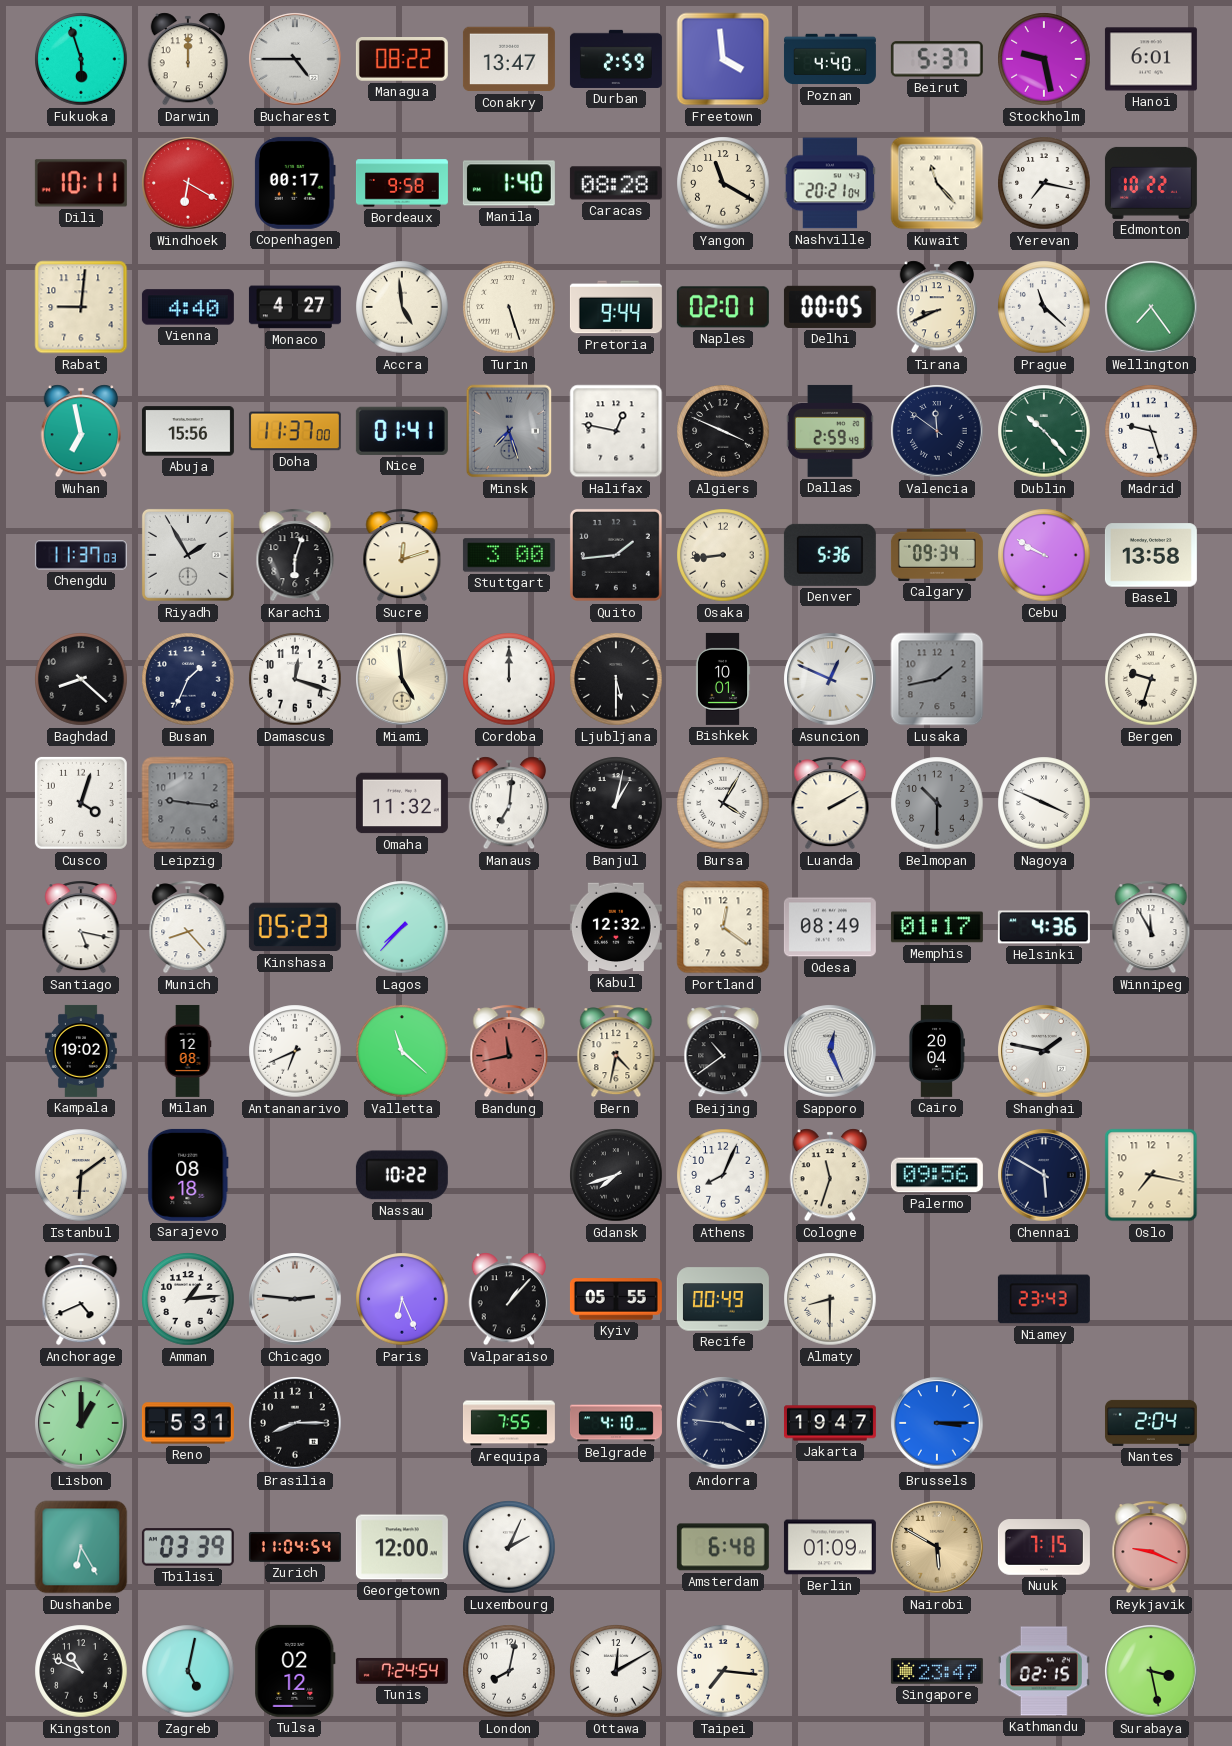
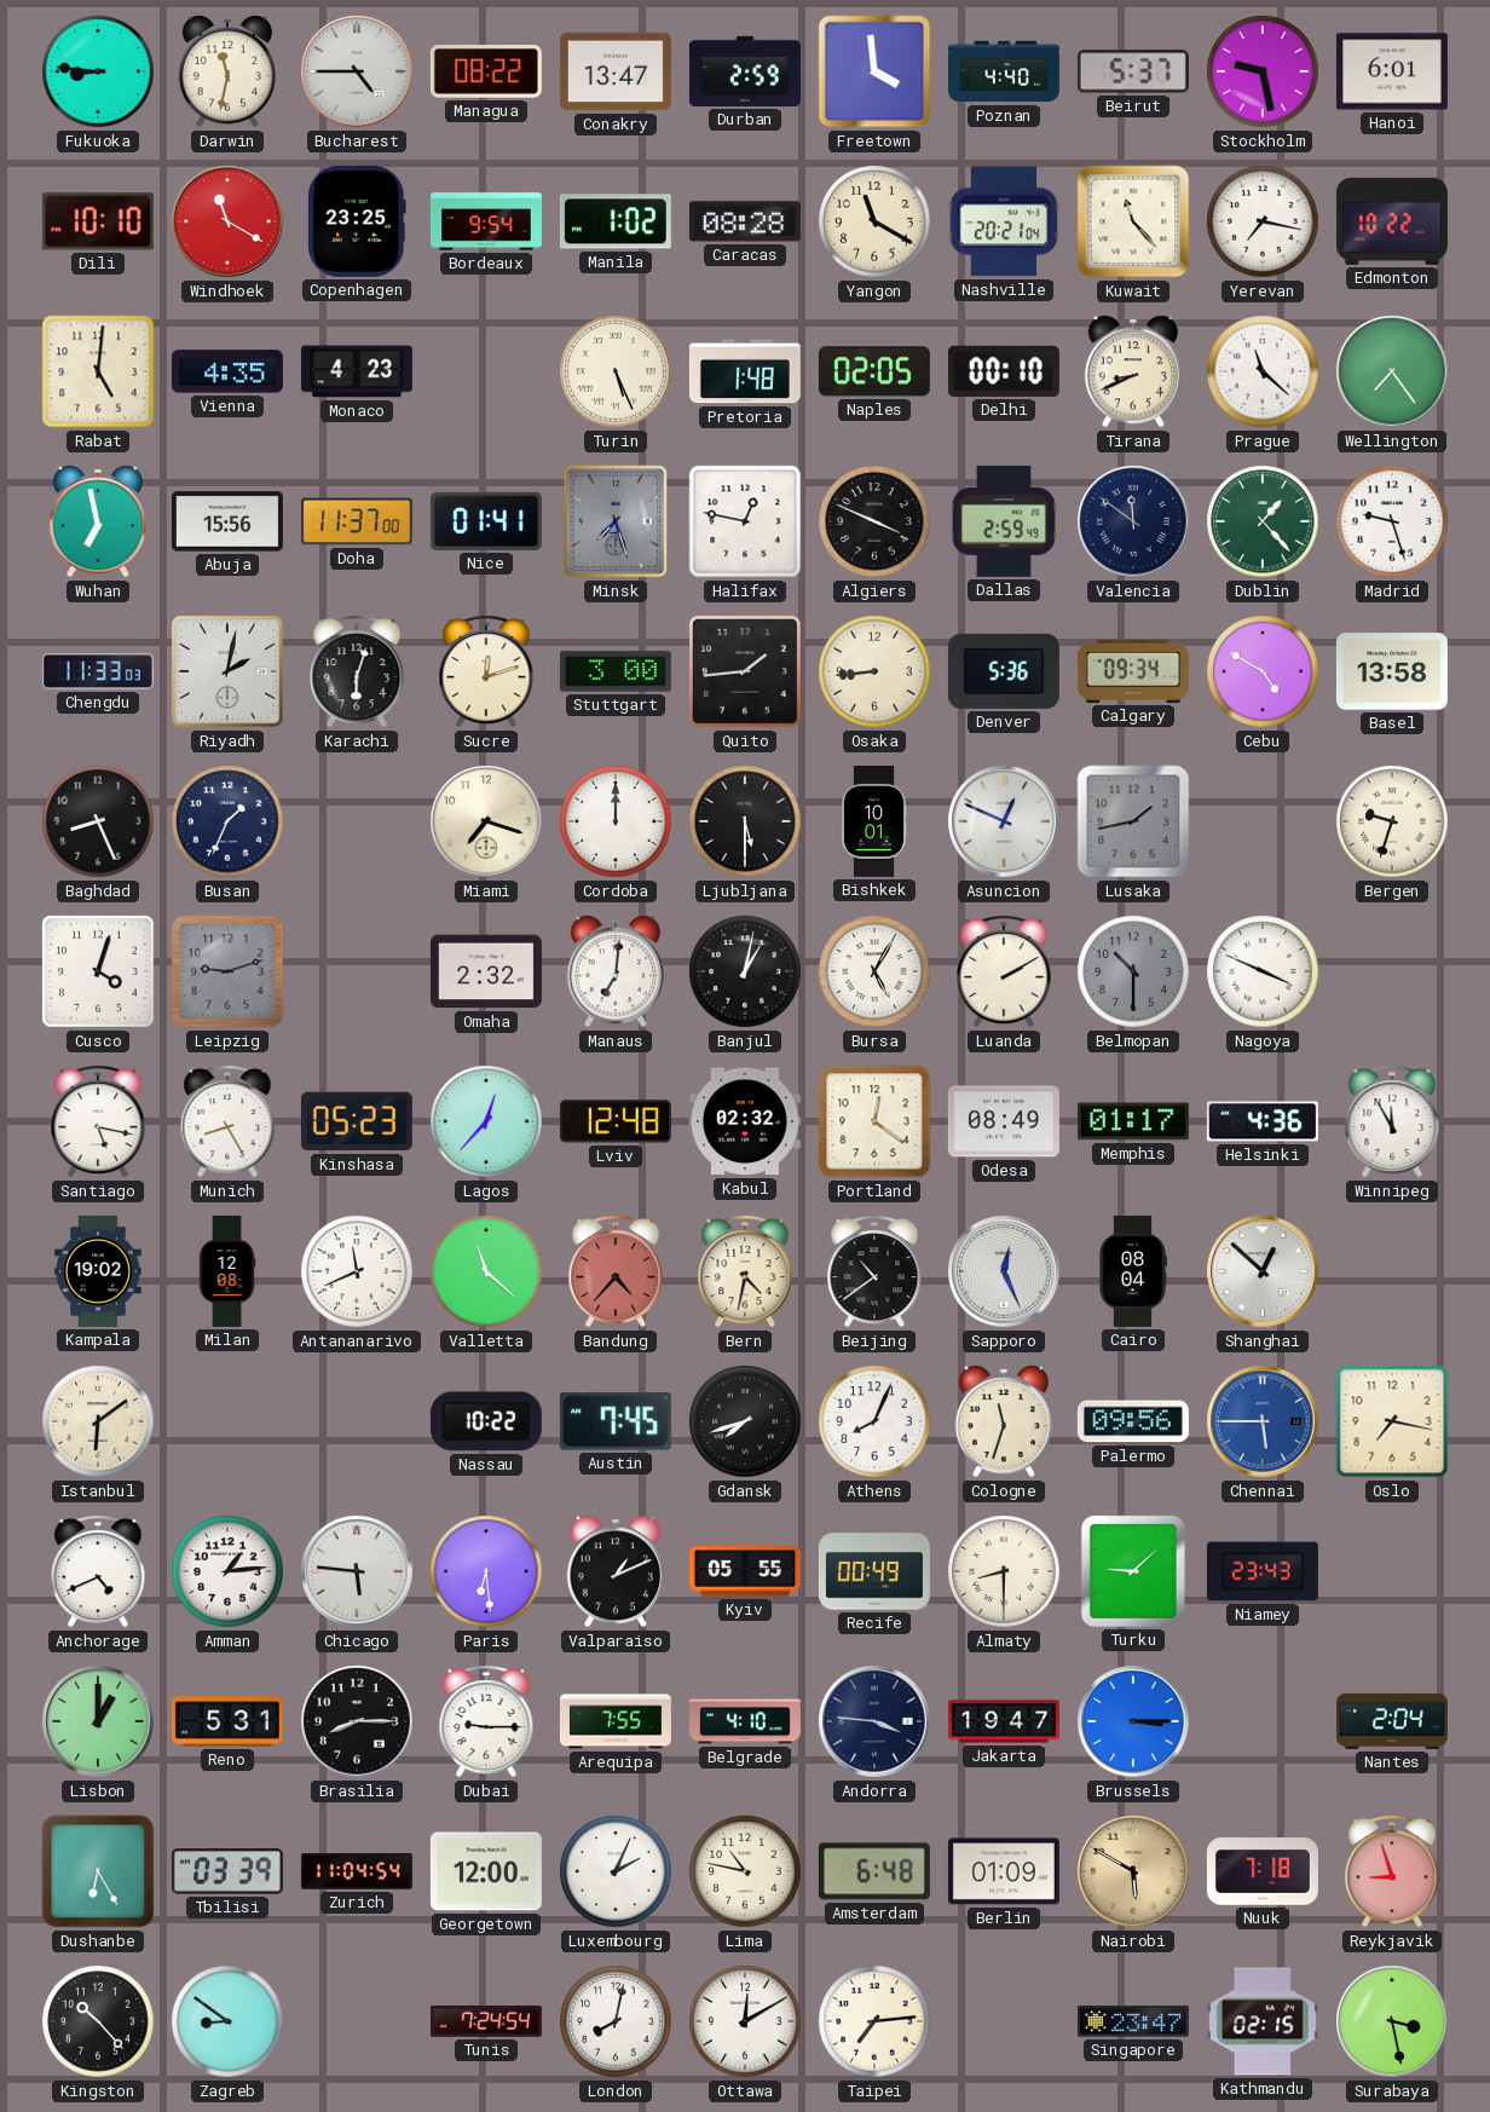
Fukuoka: 5:57 -> 8:46 (98, 71)
Darwin: 12:00 -> 11:32 (226, 71)
Dili: 10:11 -> 10:10 (98, 221)
Windhoek: 6:20 -> 11:20 (227, 221)
Copenhagen: 00:17 -> 23:25 (357, 221)
Bordeaux: 9:58 -> 9:54 (486, 221)
Manila: 1:40 -> 1:02 (616, 221)
Rabat: 9:01 -> 5:01 (98, 371)
Vienna: 4:40 -> 4:35 (227, 371)
Monaco: 4:27 -> 4:23 (357, 371)
Accra: 4:59 -> none (402, 307)
Turin: 5:27 -> 5:26 (616, 371)
Pretoria: 9:44 -> 1:48 (745, 371)
Naples: 02:01 -> 02:05 (874, 371)
Delhi: 00:05 -> 00:10 (1004, 371)
Dublin: 10:23 -> 1:23 (1263, 521)
Chengdu: 11:37 -> 11:33 (98, 671)
Riyadh: 1:55 -> 2:02 (227, 671)
Cebu: 9:50 -> 4:50 (1263, 671)
Baghdad: 8:22 -> 8:26 (98, 821)
Damascus: 12:18 -> none (295, 679)
Miami: 4:59 -> 7:18 (486, 821)
Leipzig: 9:16 -> 9:12 (227, 971)
Omaha: 11:32 -> 2:32 (486, 971)
Bursa: 4:05 -> 5:05 (874, 971)
Munich: 8:23 -> 8:25 (227, 1121)
Lagos: 7:37 -> 12:37 (486, 1121)
Lviv: none -> 12:48 (616, 1121)
Kabul: 12:32 -> 02:32 (745, 1121)
Antananarivo: 6:41 -> 11:41 (357, 1271)
Bandung: 11:43 -> 4:37 (616, 1271)
Cairo: 20:04 -> 08:04 (1133, 1271)
Shanghai: 1:47 -> 12:52 (1263, 1271)
Sarajevo: 08:18 -> none (188, 1175)
Austin: none -> 7:45 (616, 1421)
Chennai: 5:50 -> 5:45 (1263, 1421)
Chennai dial: navy -> blue (1263, 1421)
Chicago: 2:46 -> 5:46 (357, 1571)
Paris: 6:26 -> 6:29 (486, 1571)
Valparaiso: 1:07 -> 1:11 (614, 1571)
Turku: none -> 9:08 (1133, 1571)
Dubai: none -> 9:15 (486, 1721)
Lima: none -> 10:47 (745, 1871)
Nuuk: 7:15 -> 7:18 (1263, 1871)
Reykjavik: 9:19 -> 8:57 (1392, 1871)
Kingston: 10:49 -> 10:23 (98, 2021)
Zagreb: 5:02 -> 8:51 (227, 2021)
Tulsa: 02:12 -> none (295, 1671)
Taipei: 7:16 -> 7:14 (874, 2021)
